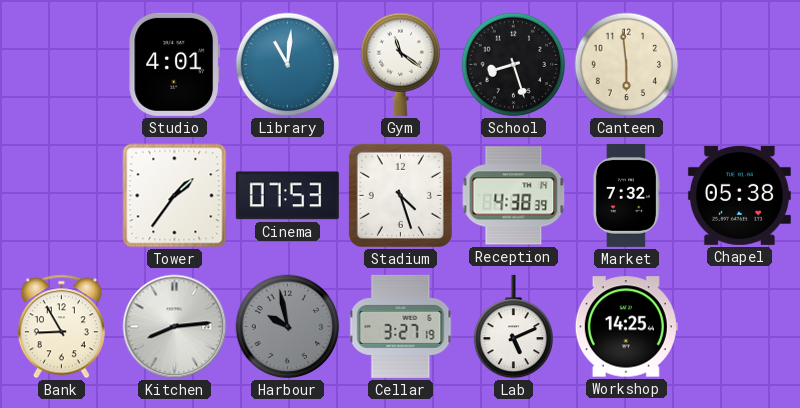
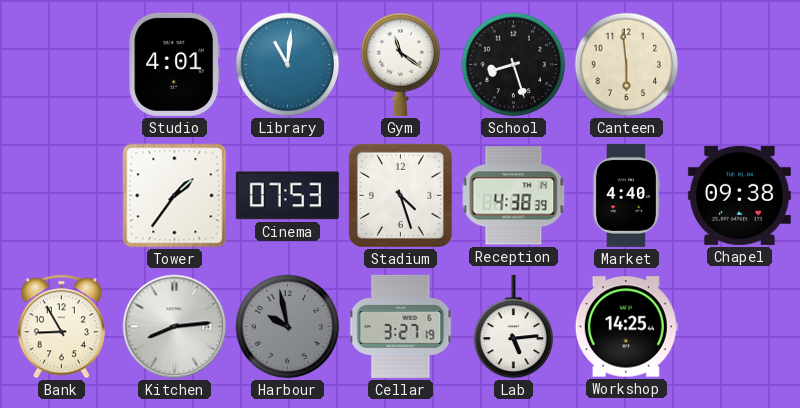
Market: 7:32 -> 4:40 (626, 195)
Chapel: 05:38 -> 09:38 (739, 195)
Lab: 5:11 -> 5:14 (514, 327)
